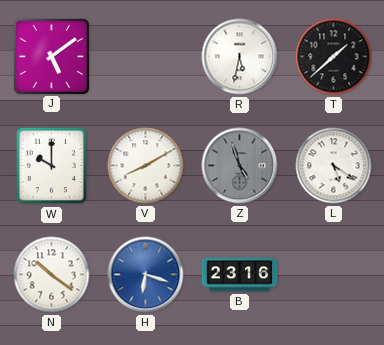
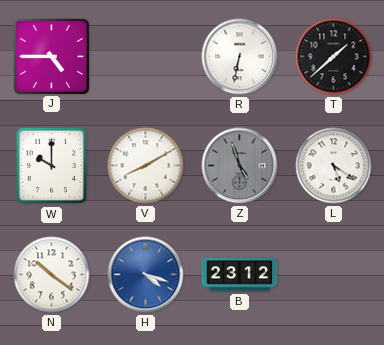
J: 5:09 -> 4:45 (51, 56)
R: 5:32 -> 6:32 (240, 57)
H: 6:18 -> 4:18 (146, 275)
B: 23:16 -> 23:12 (240, 275)
